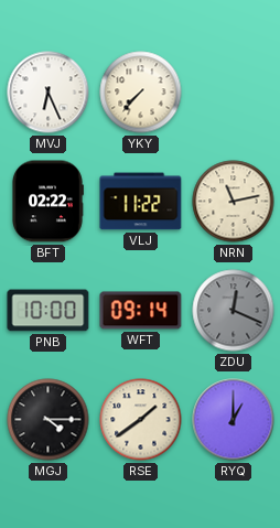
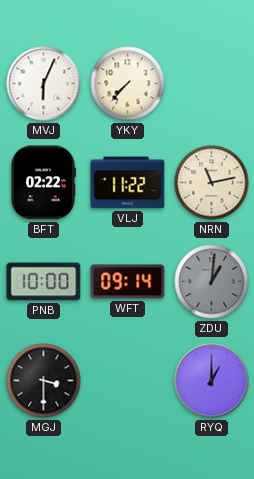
MVJ: 6:26 -> 6:04 (44, 84)
ZDU: 12:19 -> 1:01 (212, 282)
MGJ: 4:15 -> 3:30 (44, 381)
RSE: 1:39 -> none (141, 420)
